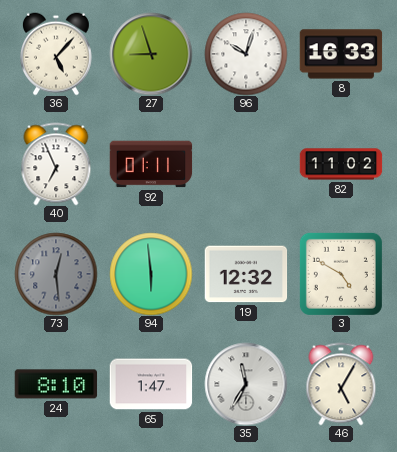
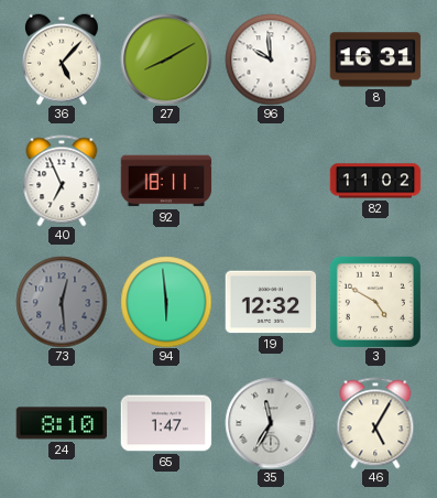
27: 8:57 -> 8:10 (166, 59)
96: 10:03 -> 9:59 (271, 59)
8: 16:33 -> 16:31 (375, 59)
92: 01:11 -> 18:11 (166, 181)
